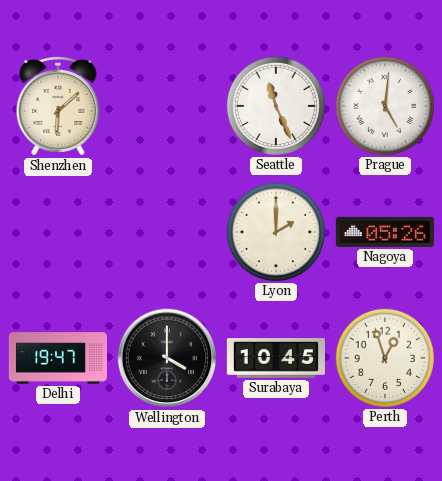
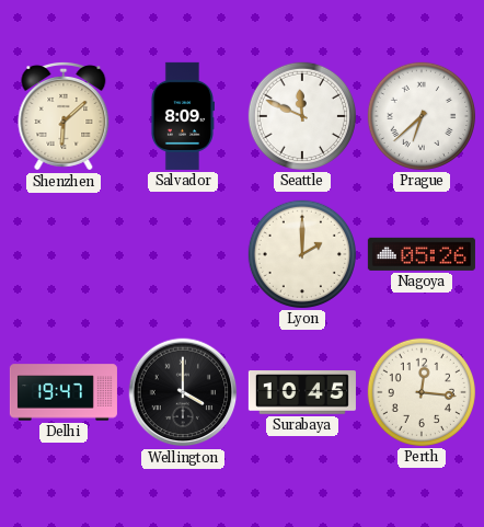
Salvador: none -> 8:09 (182, 116)
Seattle: 11:26 -> 11:49 (302, 116)
Prague: 5:01 -> 6:38 (422, 116)
Perth: 12:57 -> 12:16 (422, 392)
